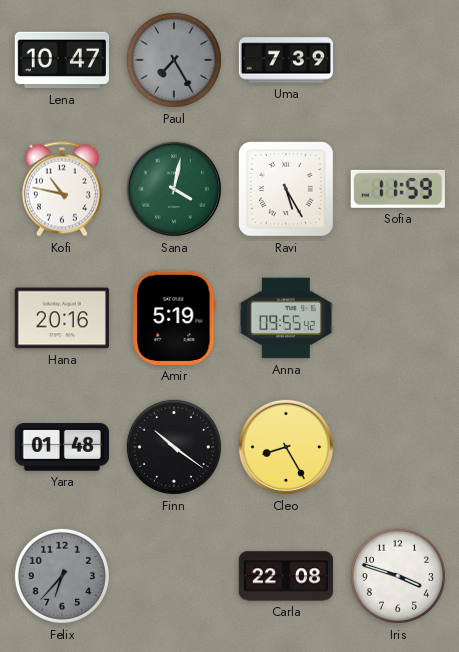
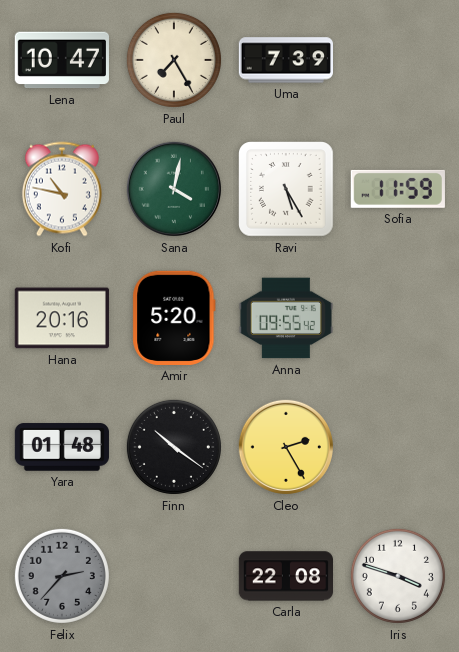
Paul dial: grey -> cream (174, 60)
Amir: 5:19 -> 5:20 (174, 318)
Cleo: 8:25 -> 2:25 (286, 447)
Felix: 6:37 -> 2:37 (62, 576)
